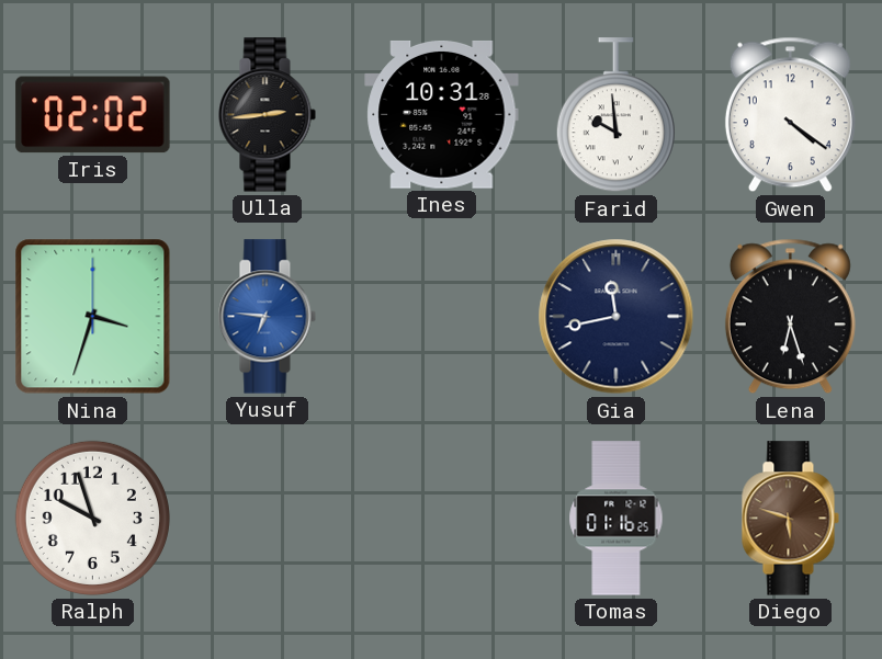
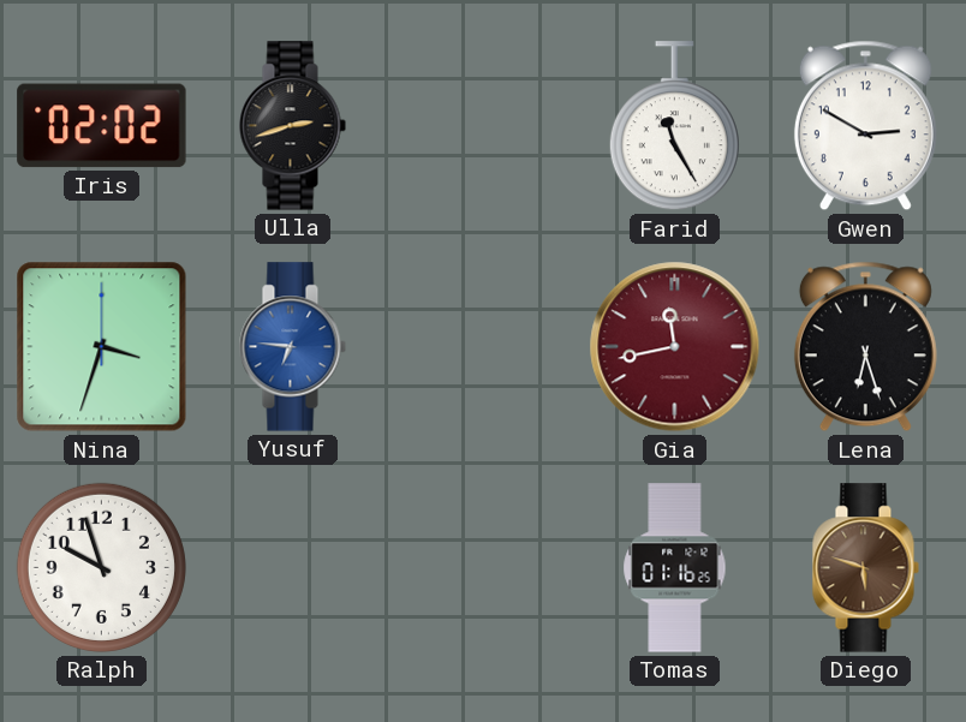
Ulla: 2:44 -> 2:42 (292, 126)
Ines: 10:31 -> none (442, 114)
Farid: 9:59 -> 11:25 (674, 126)
Gwen: 4:21 -> 2:50 (865, 126)
Gia dial: navy -> burgundy (675, 347)
